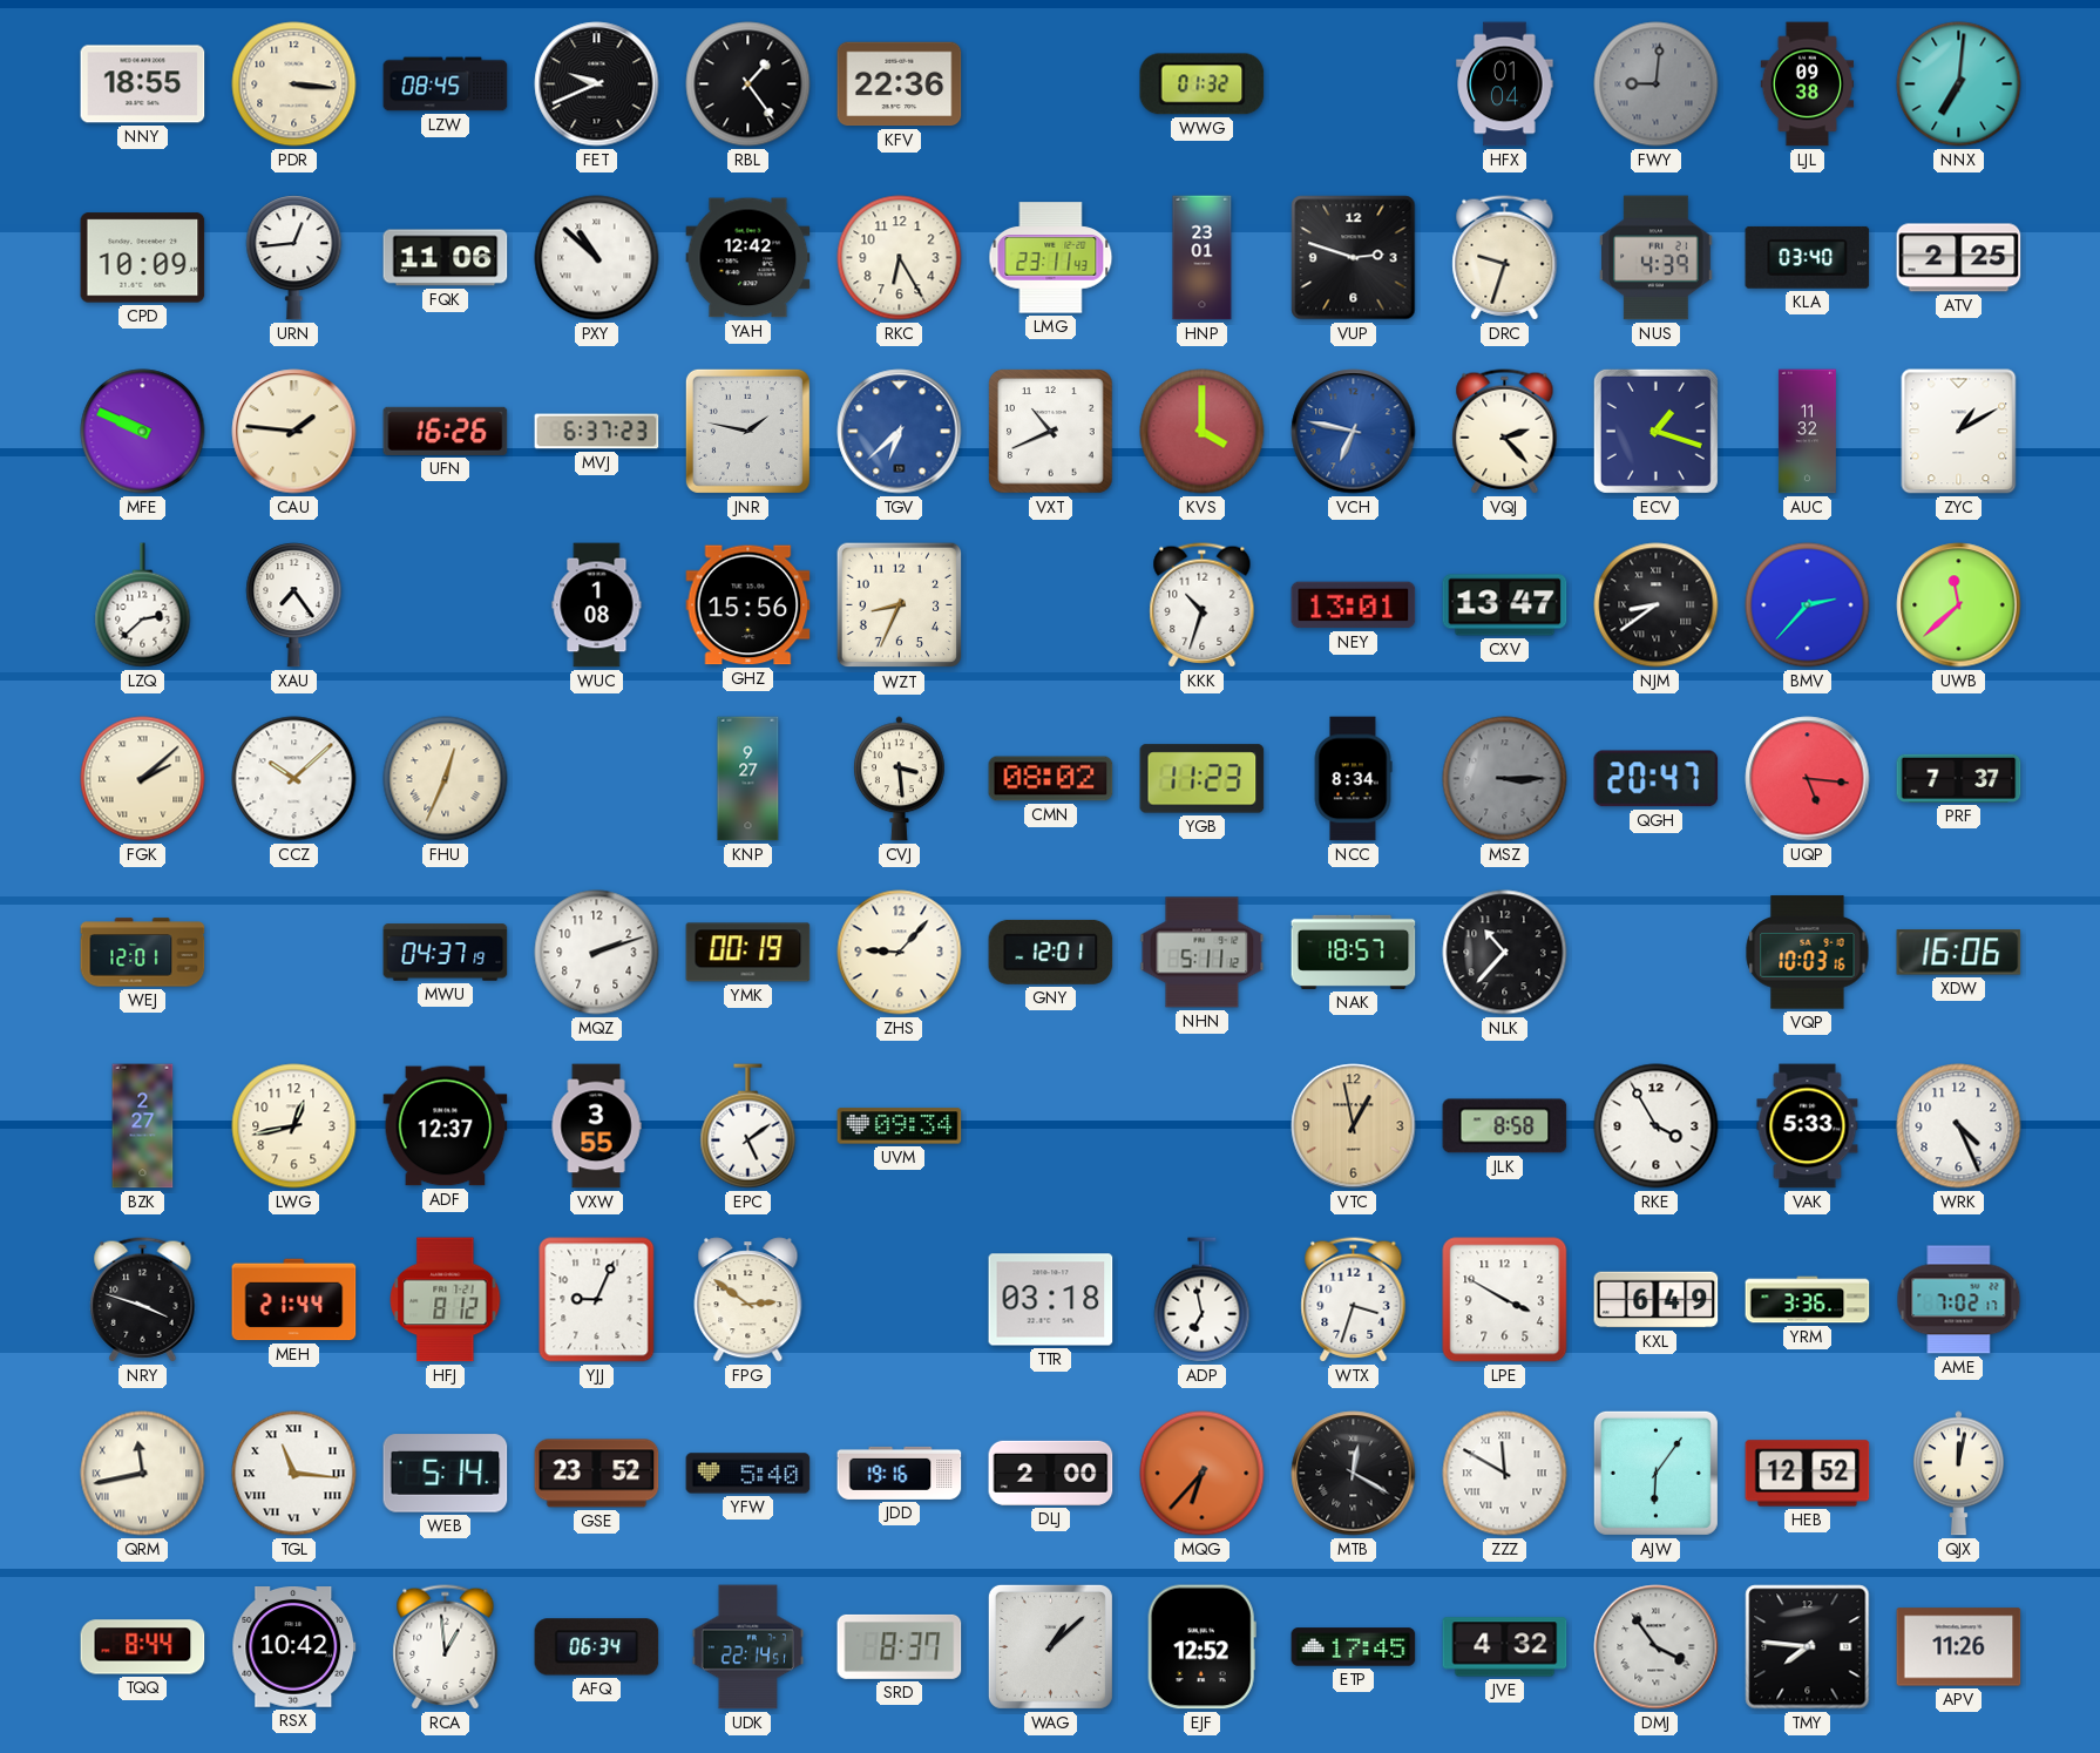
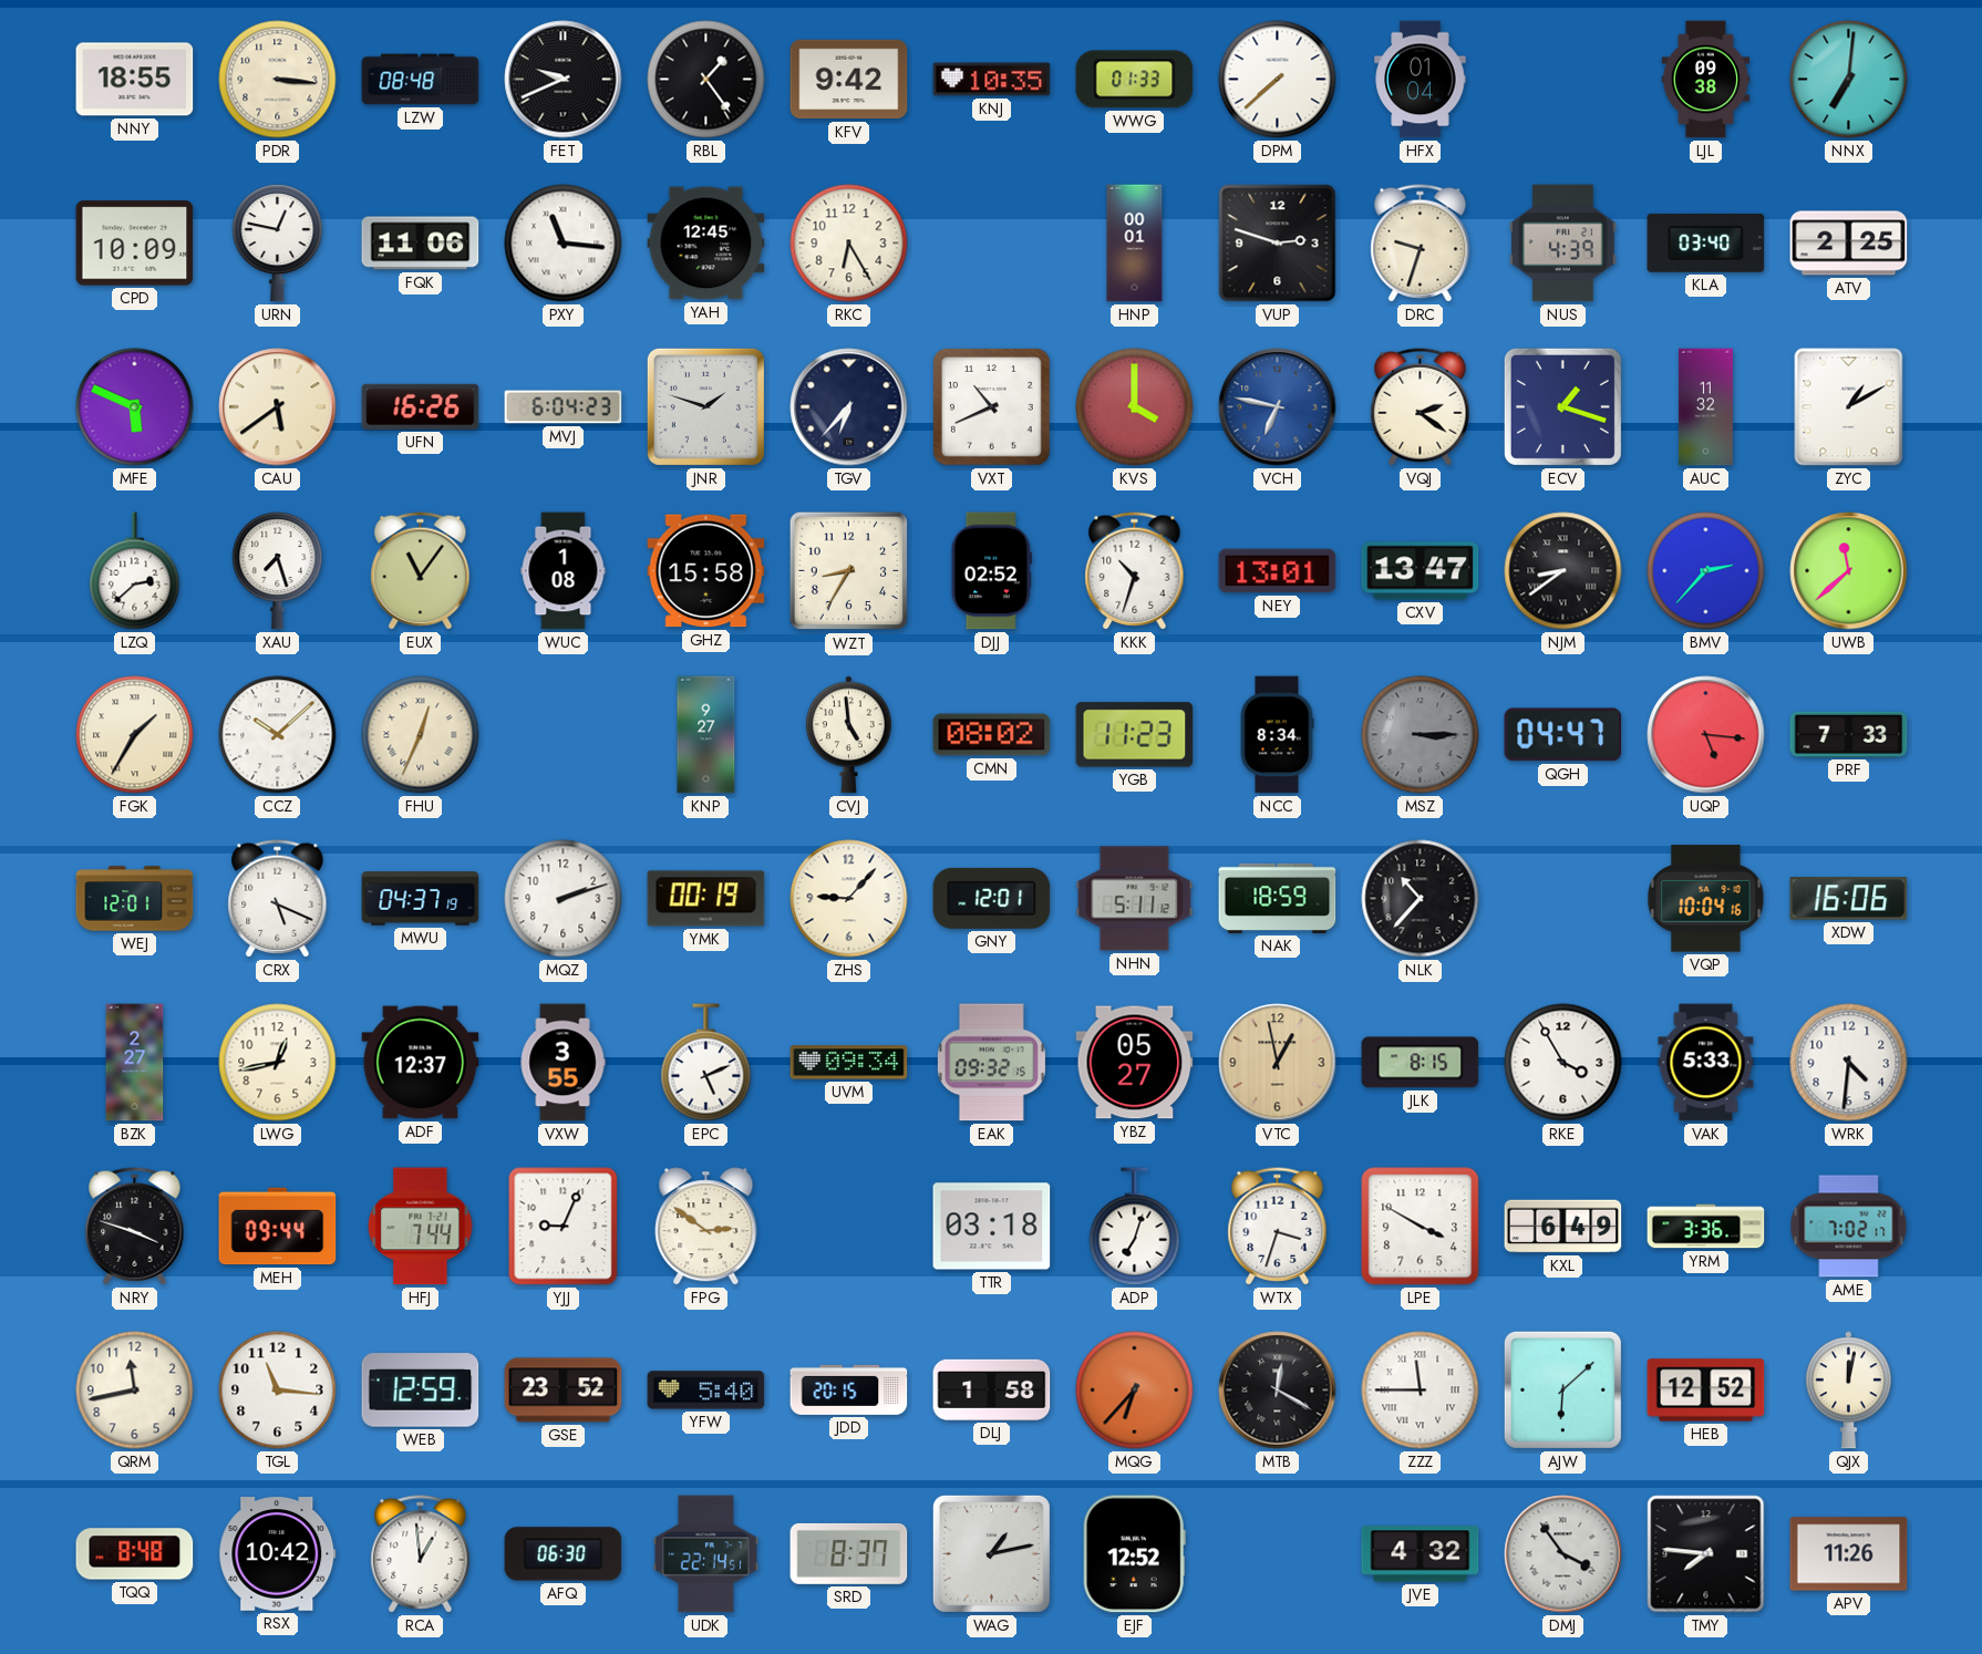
LZW: 08:45 -> 08:48 (421, 80)
KFV: 22:36 -> 9:42 (849, 80)
KNJ: none -> 10:35 (992, 80)
WWG: 01:32 -> 01:33 (1135, 80)
DPM: none -> 7:38 (1278, 80)
FWY: 9:01 -> none (1657, 84)
URN: 12:44 -> 12:47 (278, 244)
PXY: 10:52 -> 11:16 (564, 244)
YAH: 12:42 -> 12:45 (706, 244)
LMG: 23:11 -> none (1051, 258)
HNP: 23:01 -> 00:01 (1135, 244)
MFE: 9:49 -> 5:49 (135, 407)
CAU: 1:46 -> 5:39 (278, 407)
MVJ: 6:37 -> 6:04 (564, 407)
JNR: 1:47 -> 1:48 (705, 406)
TGV: 6:38 -> 6:37 (849, 407)
TGV dial: blue -> navy (849, 407)
VQJ: 2:23 -> 2:21 (1421, 407)
XAU: 7:24 -> 7:27 (278, 571)
EUX: none -> 11:06 (421, 571)
GHZ: 15:56 -> 15:58 (706, 571)
WZT: 8:34 -> 8:35 (849, 571)
DJJ: none -> 02:52 (991, 571)
FGK: 2:08 -> 1:35 (135, 735)
CVJ: 3:29 -> 4:59 (848, 735)
QGH: 20:47 -> 04:47 (1563, 735)
PRF: 7:37 -> 7:33 (1849, 734)
CRX: none -> 5:19 (278, 899)
NAK: 18:57 -> 18:59 (1278, 898)
VQP: 10:03 -> 10:04 (1706, 899)
EPC: 5:09 -> 5:11 (706, 1063)
EAK: none -> 09:32 (991, 1063)
YBZ: none -> 05:27 (1135, 1063)
JLK: 8:58 -> 8:15 (1421, 1063)
WRK: 4:26 -> 4:31 (1849, 1063)
MEH: 21:44 -> 09:44 (278, 1227)
HFJ: 8:12 -> 7:44 (421, 1227)
ADP: 6:58 -> 7:03 (1135, 1227)
QRM numerals: Roman -> Arabic (135, 1391)
TGL numerals: Roman -> Arabic (278, 1391)
WEB: 5:14 -> 12:59 (421, 1391)
JDD: 19:16 -> 20:15 (849, 1389)
DLJ: 2:00 -> 1:58 (992, 1389)
ZZZ: 11:50 -> 11:45 (1421, 1391)
AJW: 6:06 -> 6:08 (1562, 1389)
TQQ: 8:44 -> 8:48 (135, 1554)
AFQ: 06:34 -> 06:30 (564, 1554)
WAG: 1:08 -> 1:13 (991, 1553)
ETP: 17:45 -> none (1354, 1647)
